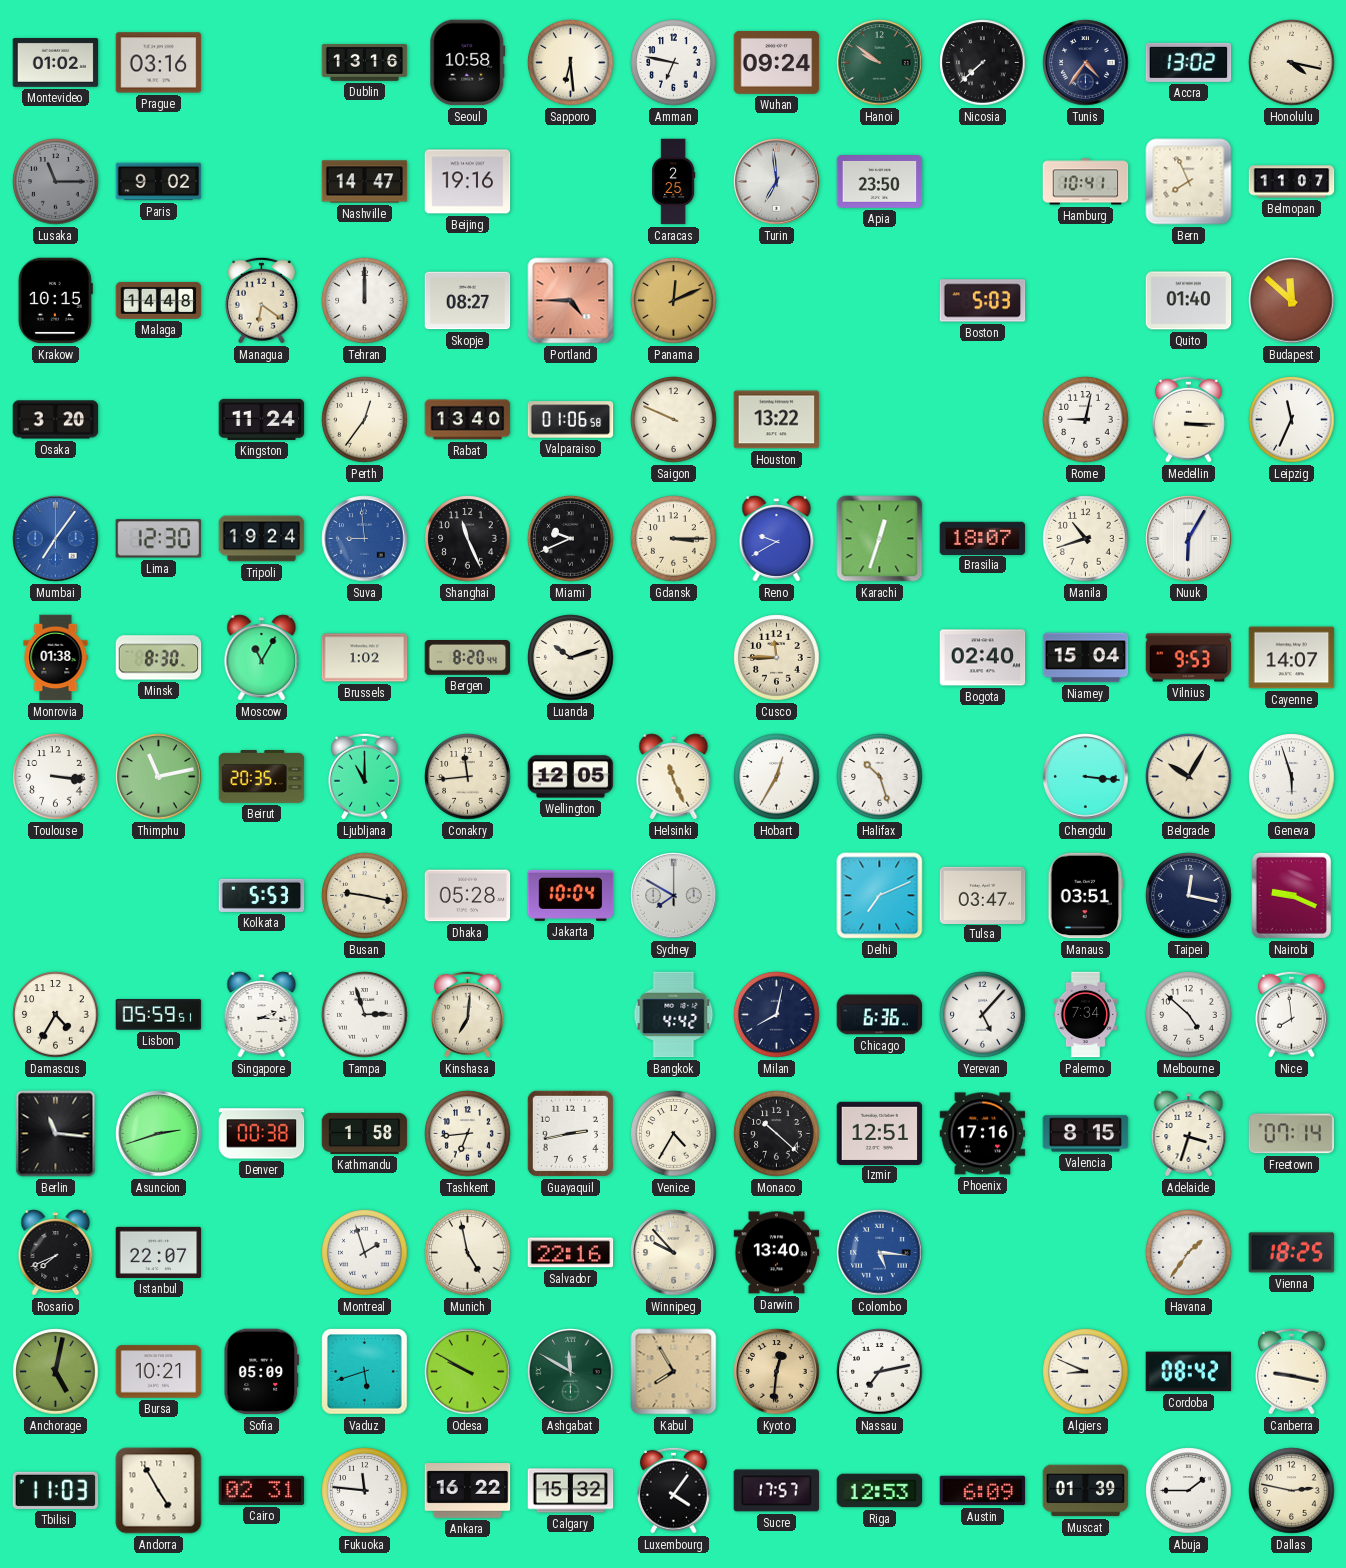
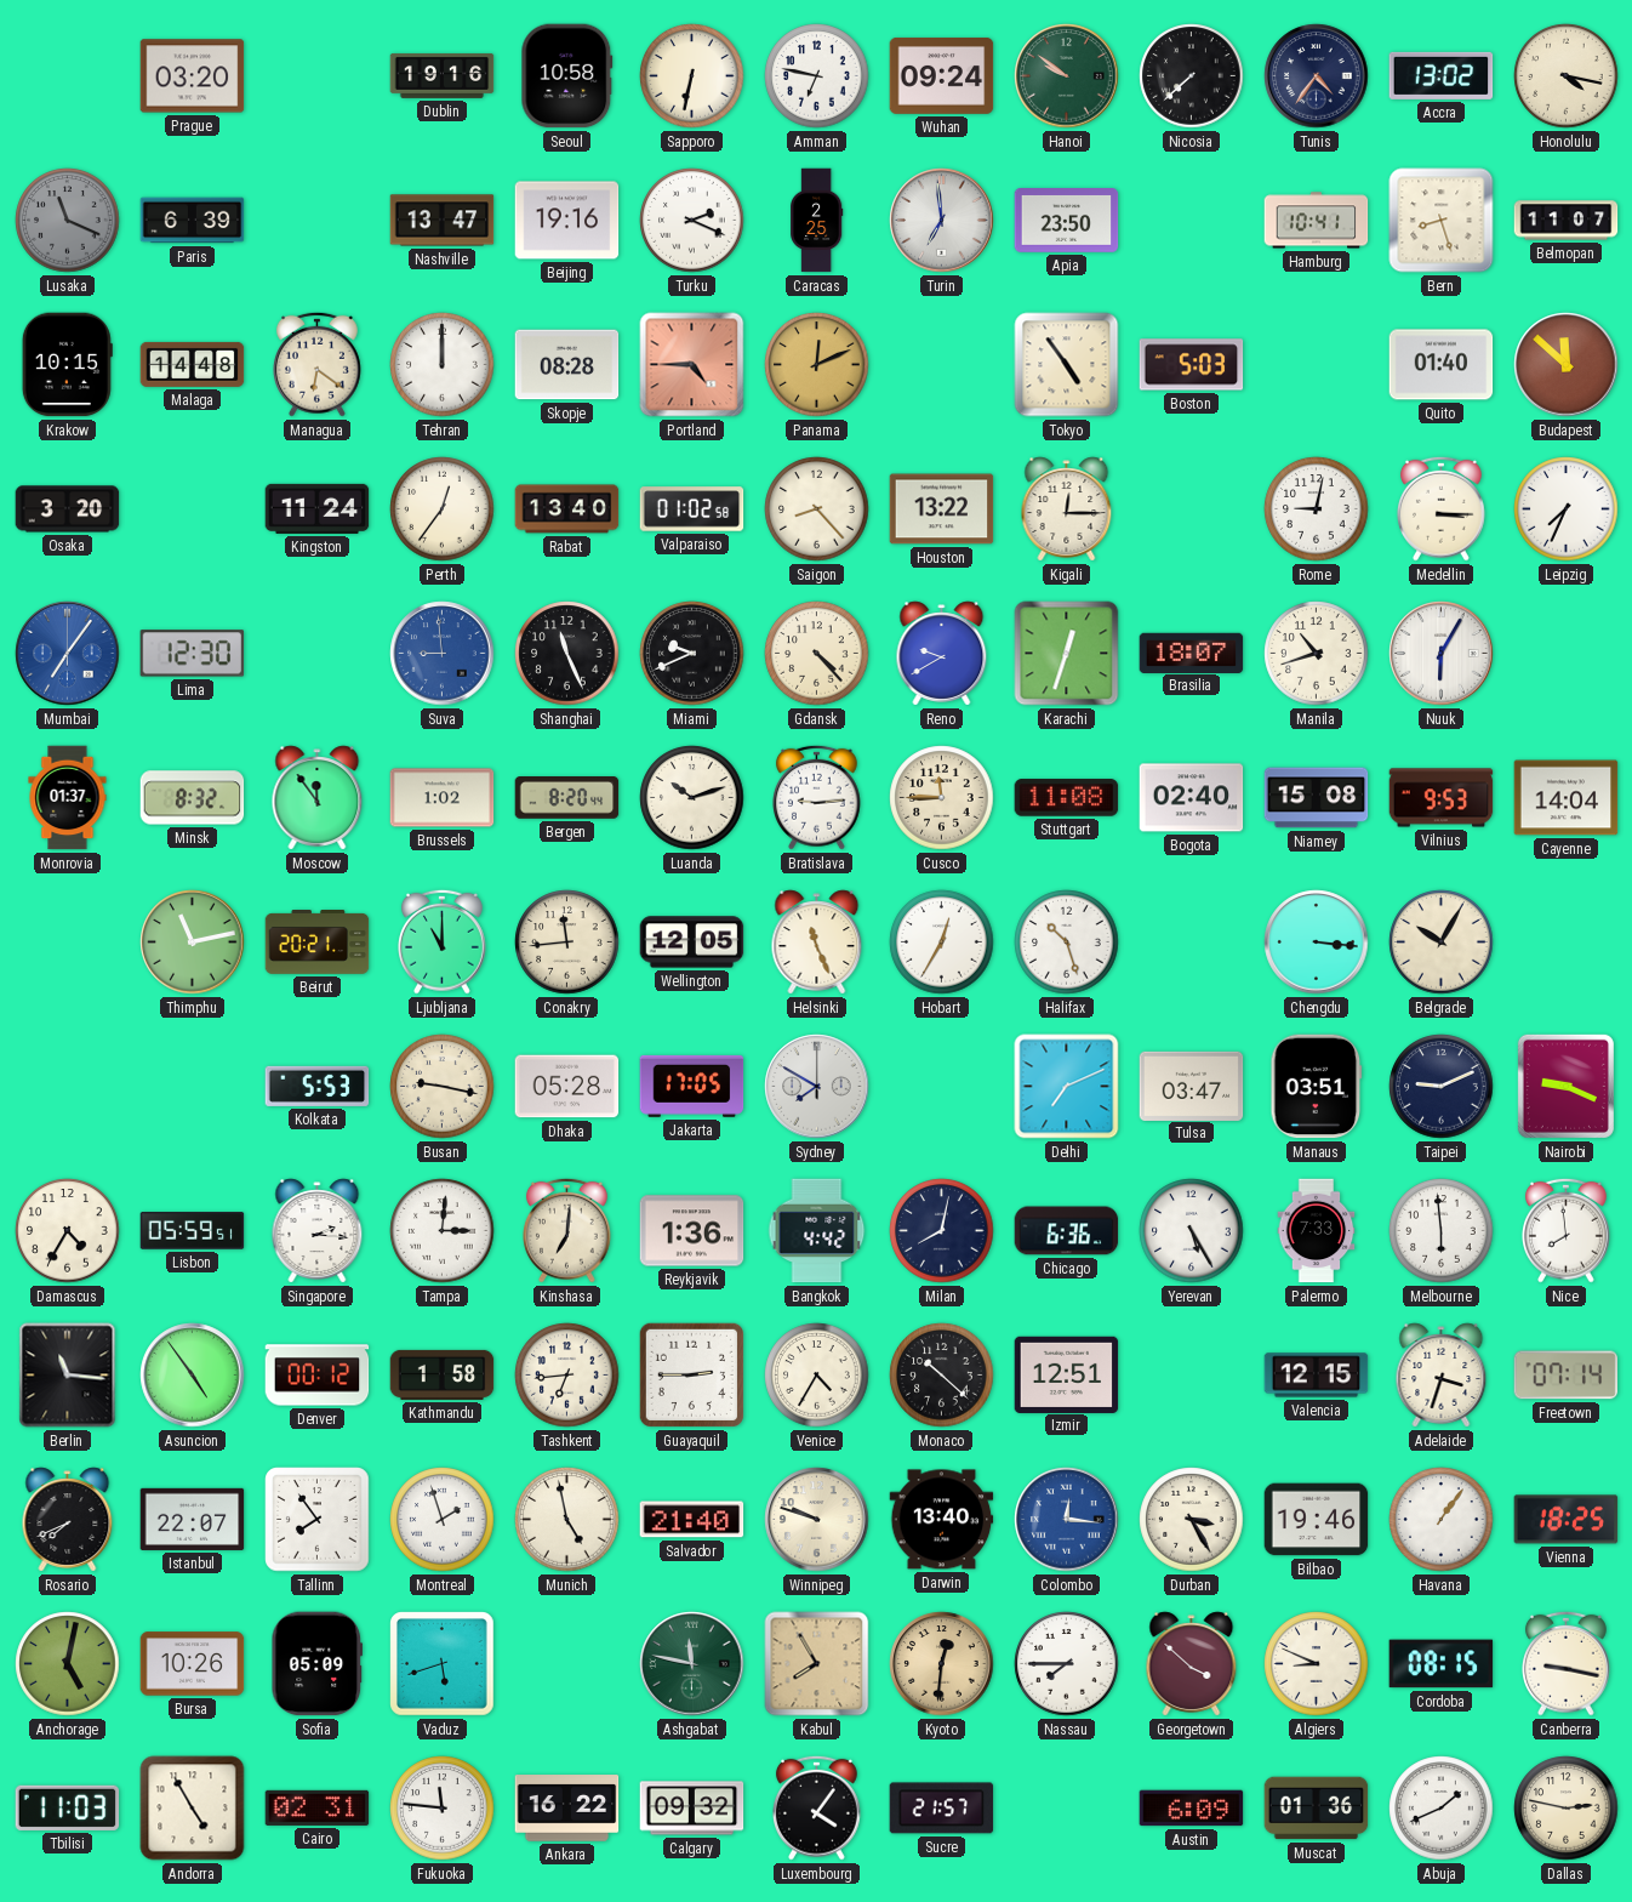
Montevideo: 01:02 -> none (56, 63)
Prague: 03:16 -> 03:20 (193, 76)
Dublin: 13:16 -> 19:16 (443, 75)
Sapporo: 6:29 -> 6:32 (692, 76)
Lusaka: 11:15 -> 11:19 (68, 221)
Paris: 9:02 -> 6:39 (193, 221)
Nashville: 14:47 -> 13:47 (443, 221)
Turku: none -> 2:19 (692, 221)
Bern: 7:56 -> 8:27 (1442, 221)
Skopje: 08:27 -> 08:28 (567, 365)
Tokyo: none -> 4:54 (1067, 365)
Valparaiso: 01:06 -> 01:02 (692, 509)
Saigon: 9:49 -> 8:23 (817, 509)
Kigali: none -> 12:15 (1067, 509)
Leipzig: 11:34 -> 7:34 (1567, 509)
Tripoli: 19:24 -> none (262, 539)
Gdansk: 3:15 -> 4:23 (817, 654)
Monrovia: 01:38 -> 01:37 (68, 798)
Minsk: 8:30 -> 8:32 (193, 798)
Moscow: 11:05 -> 11:54 (318, 798)
Bratislava: none -> 9:14 (817, 797)
Stuttgart: none -> 11:08 (1067, 798)
Niamey: 15:04 -> 15:08 (1317, 798)
Cayenne: 14:07 -> 14:04 (1567, 798)
Toulouse: 3:16 -> none (56, 777)
Beirut: 20:35 -> 20:21 (318, 943)
Geneva: 5:57 -> none (1292, 777)
Jakarta: 10:04 -> 17:05 (692, 1086)
Taipei: 12:17 -> 9:11 (1442, 1087)
Tampa: 2:57 -> 3:01 (443, 1231)
Reykjavik: none -> 1:36 (692, 1231)
Yerevan: 5:07 -> 5:25 (1192, 1231)
Palermo: 7:34 -> 7:33 (1317, 1231)
Melbourne: 4:52 -> 5:59 (1442, 1231)
Asuncion: 2:42 -> 4:54 (193, 1376)
Denver: 00:38 -> 00:12 (318, 1376)
Guayaquil: 2:43 -> 2:45 (691, 1374)
Phoenix: 17:16 -> none (983, 1134)
Valencia: 8:15 -> 12:15 (1317, 1376)
Tallinn: none -> 7:54 (318, 1520)
Salvador: 22:16 -> 21:40 (692, 1520)
Winnipeg: 9:53 -> 9:48 (817, 1520)
Colombo: 5:16 -> 12:16 (1067, 1520)
Durban: none -> 3:25 (1192, 1520)
Bilbao: none -> 19:46 (1317, 1520)
Havana: 1:36 -> 1:06 (1442, 1520)
Bursa: 10:21 -> 10:26 (193, 1664)
Odesa: 9:50 -> none (468, 1372)
Ashgabat: 11:50 -> 11:47 (692, 1664)
Nassau: 7:13 -> 7:45 (1067, 1664)
Georgetown: none -> 3:52 (1192, 1664)
Cordoba: 08:42 -> 08:15 (1442, 1664)
Calgary: 15:32 -> 09:32 (692, 1809)
Sucre: 17:57 -> 21:57 (942, 1809)
Riga: 12:53 -> none (880, 1491)
Muscat: 01:39 -> 01:36 (1317, 1809)
Abuja: 1:45 -> 1:41 (1442, 1809)
